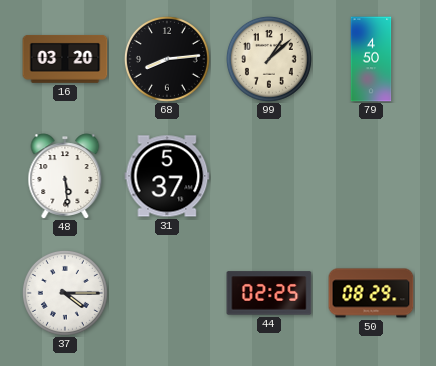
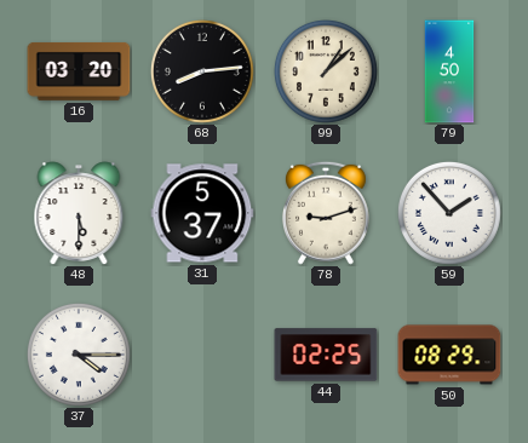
48: 5:29 -> 5:30 (79, 213)
78: none -> 9:12 (326, 213)
59: none -> 1:53 (449, 213)
